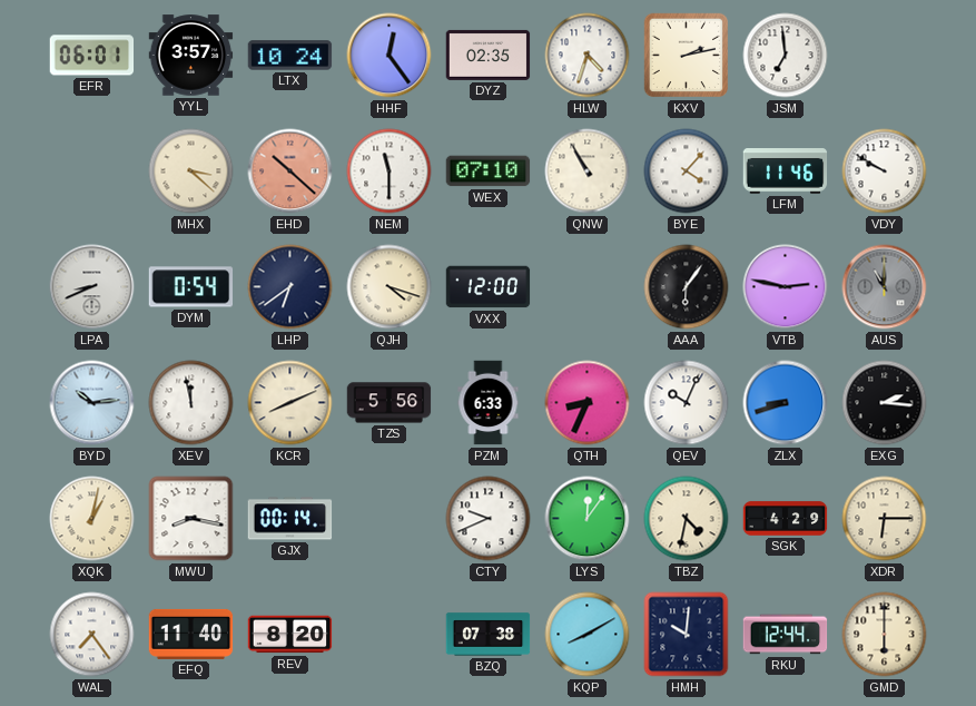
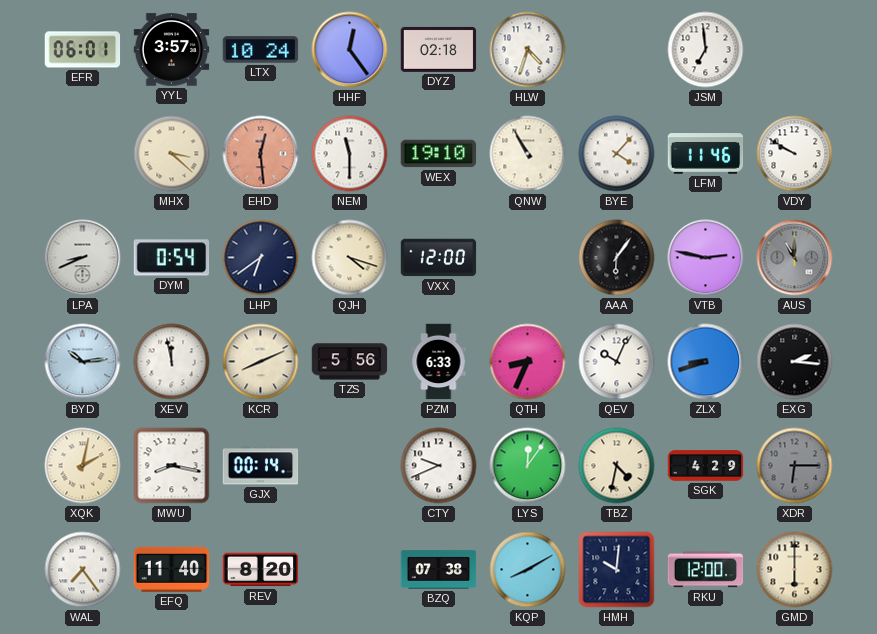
DYZ: 02:35 -> 02:18 (439, 49)
KXV: 2:13 -> none (687, 56)
EHD: 10:22 -> 12:29 (261, 154)
WEX: 07:10 -> 19:10 (439, 154)
XQK: 1:02 -> 2:02 (83, 466)
XDR dial: cream -> grey (795, 466)
RKU: 12:44 -> 12:00 (706, 570)
